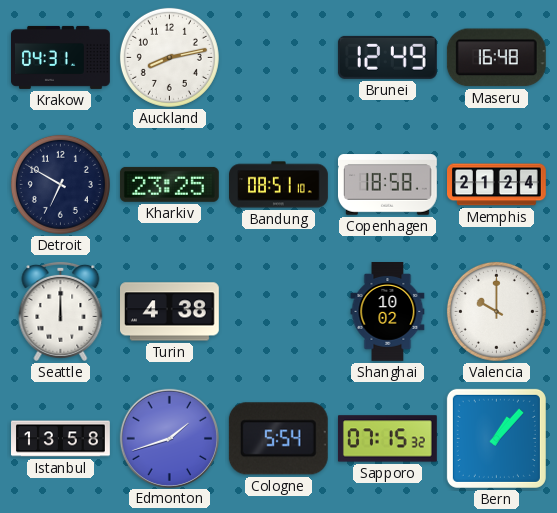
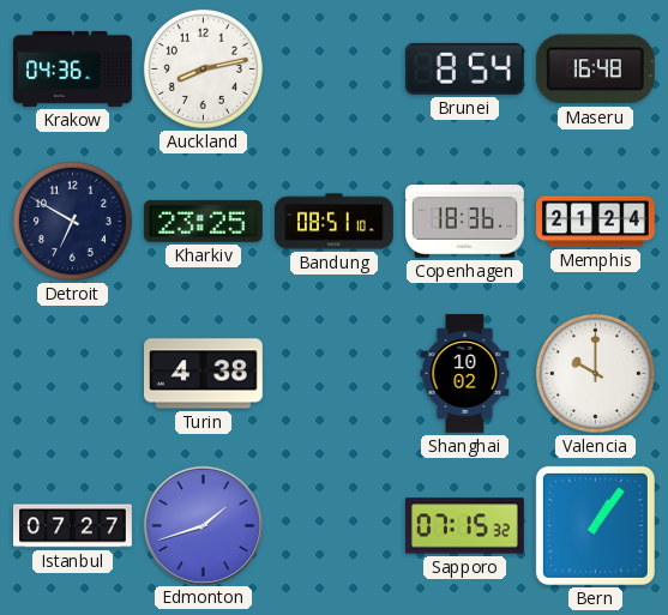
Krakow: 04:31 -> 04:36 (73, 68)
Brunei: 12:49 -> 8:54 (464, 68)
Copenhagen: 18:58 -> 18:36 (464, 222)
Seattle: 12:00 -> none (61, 311)
Istanbul: 13:58 -> 07:27 (73, 526)
Cologne: 5:54 -> none (278, 439)
Bern: 1:07 -> 1:06 (595, 525)
